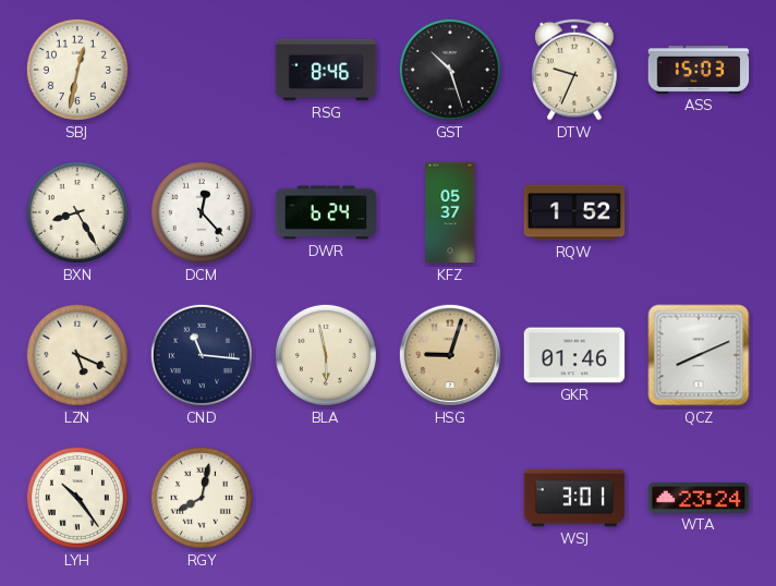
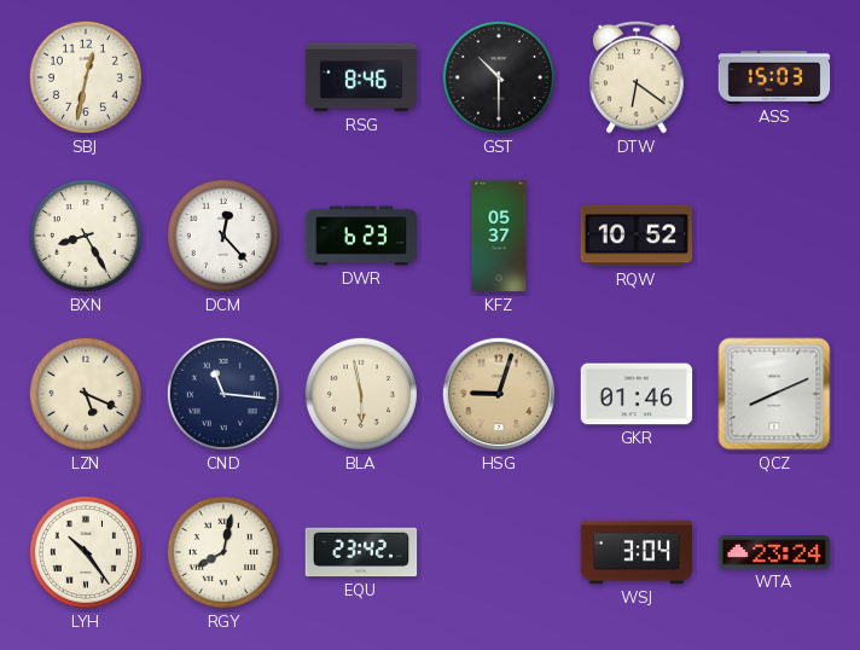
GST: 10:27 -> 10:30 (499, 77)
DTW: 9:34 -> 6:21 (637, 77)
DWR: 6:24 -> 6:23 (361, 236)
RQW: 1:52 -> 10:52 (637, 236)
EQU: none -> 23:42 (361, 552)
WSJ: 3:01 -> 3:04 (637, 552)
